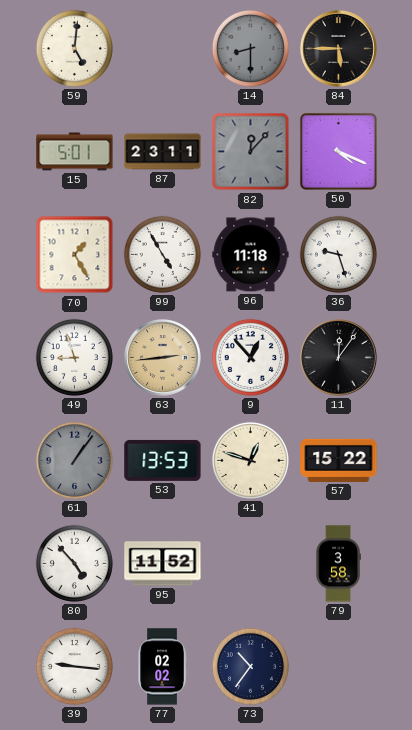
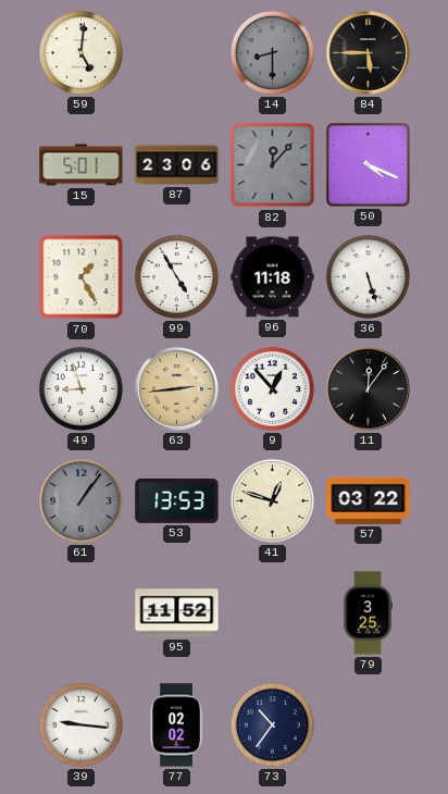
87: 23:11 -> 23:06 (177, 165)
36: 9:27 -> 5:27 (368, 276)
57: 15:22 -> 03:22 (369, 500)
80: 4:53 -> none (74, 563)
79: 3:58 -> 3:25 (368, 613)
